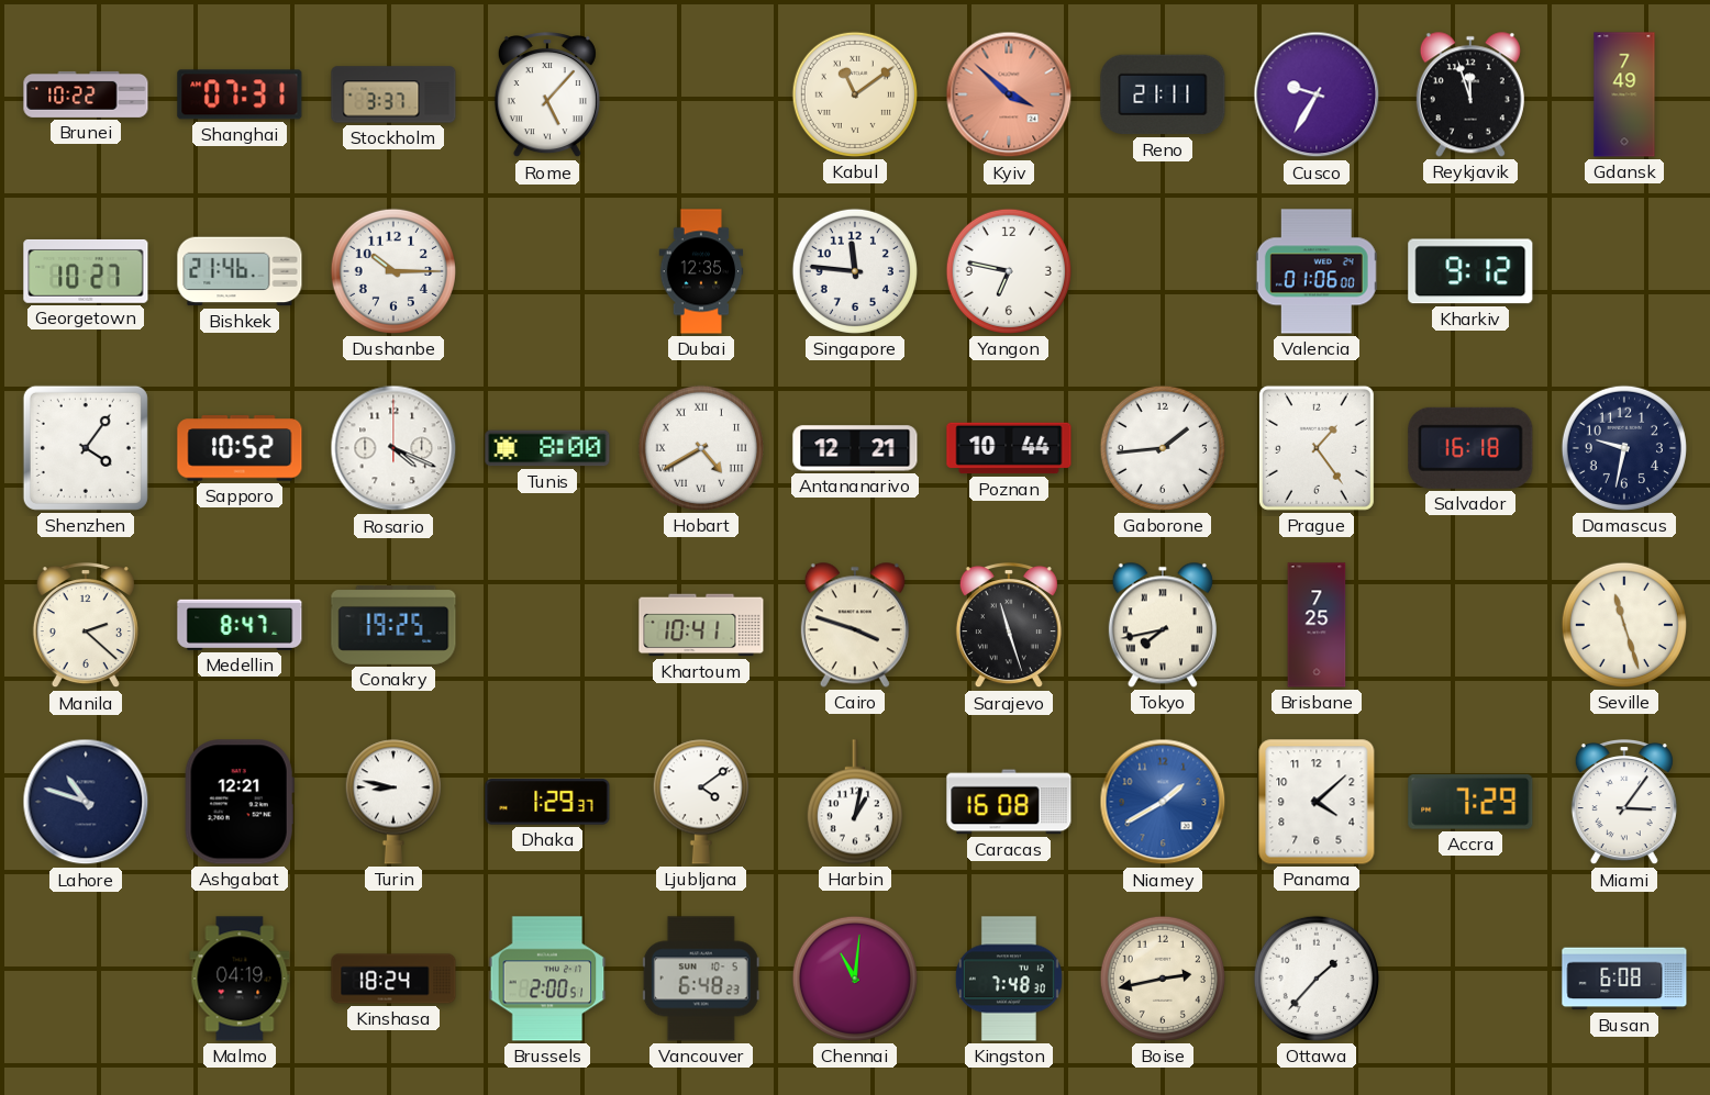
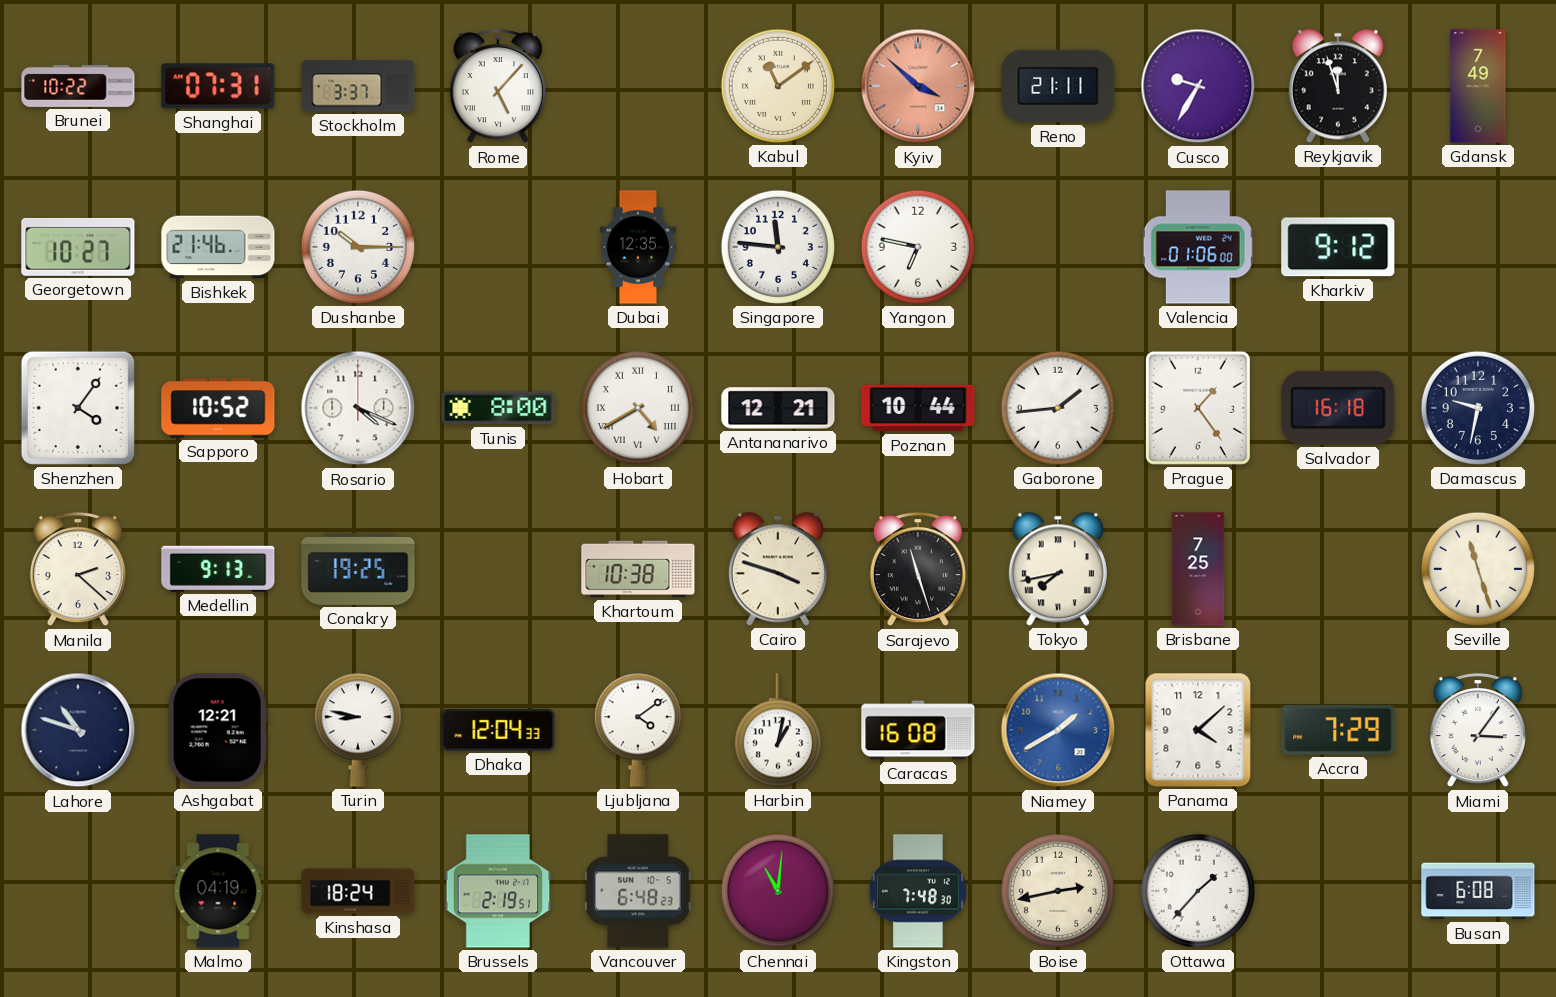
Medellin: 8:47 -> 9:13 (218, 569)
Khartoum: 10:41 -> 10:38 (638, 569)
Dhaka: 1:29 -> 12:04 (498, 730)
Brussels: 2:00 -> 2:19 (498, 891)
